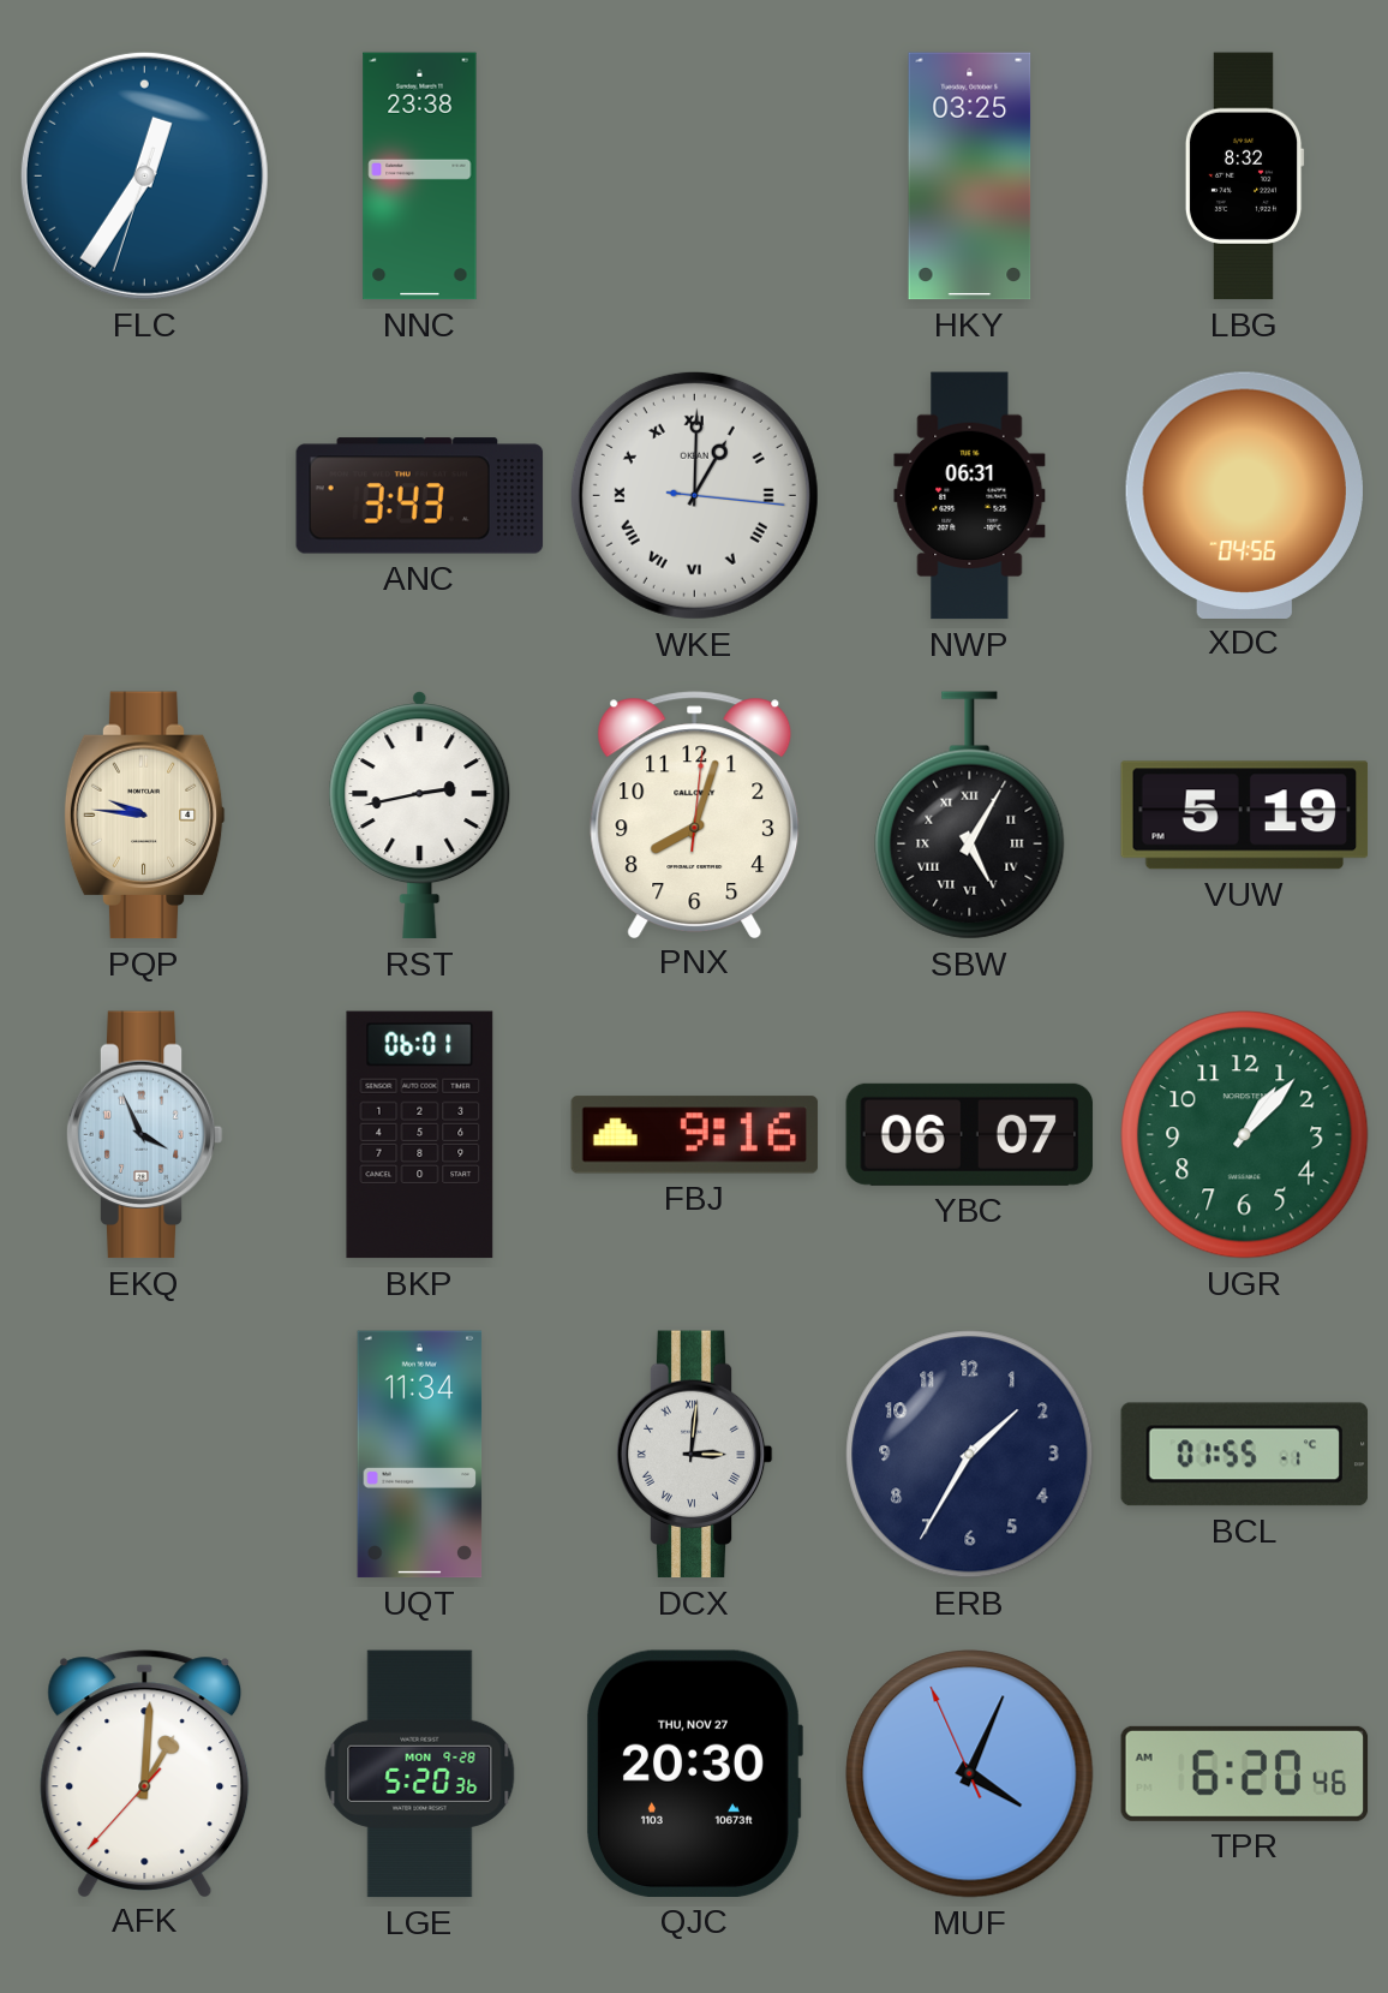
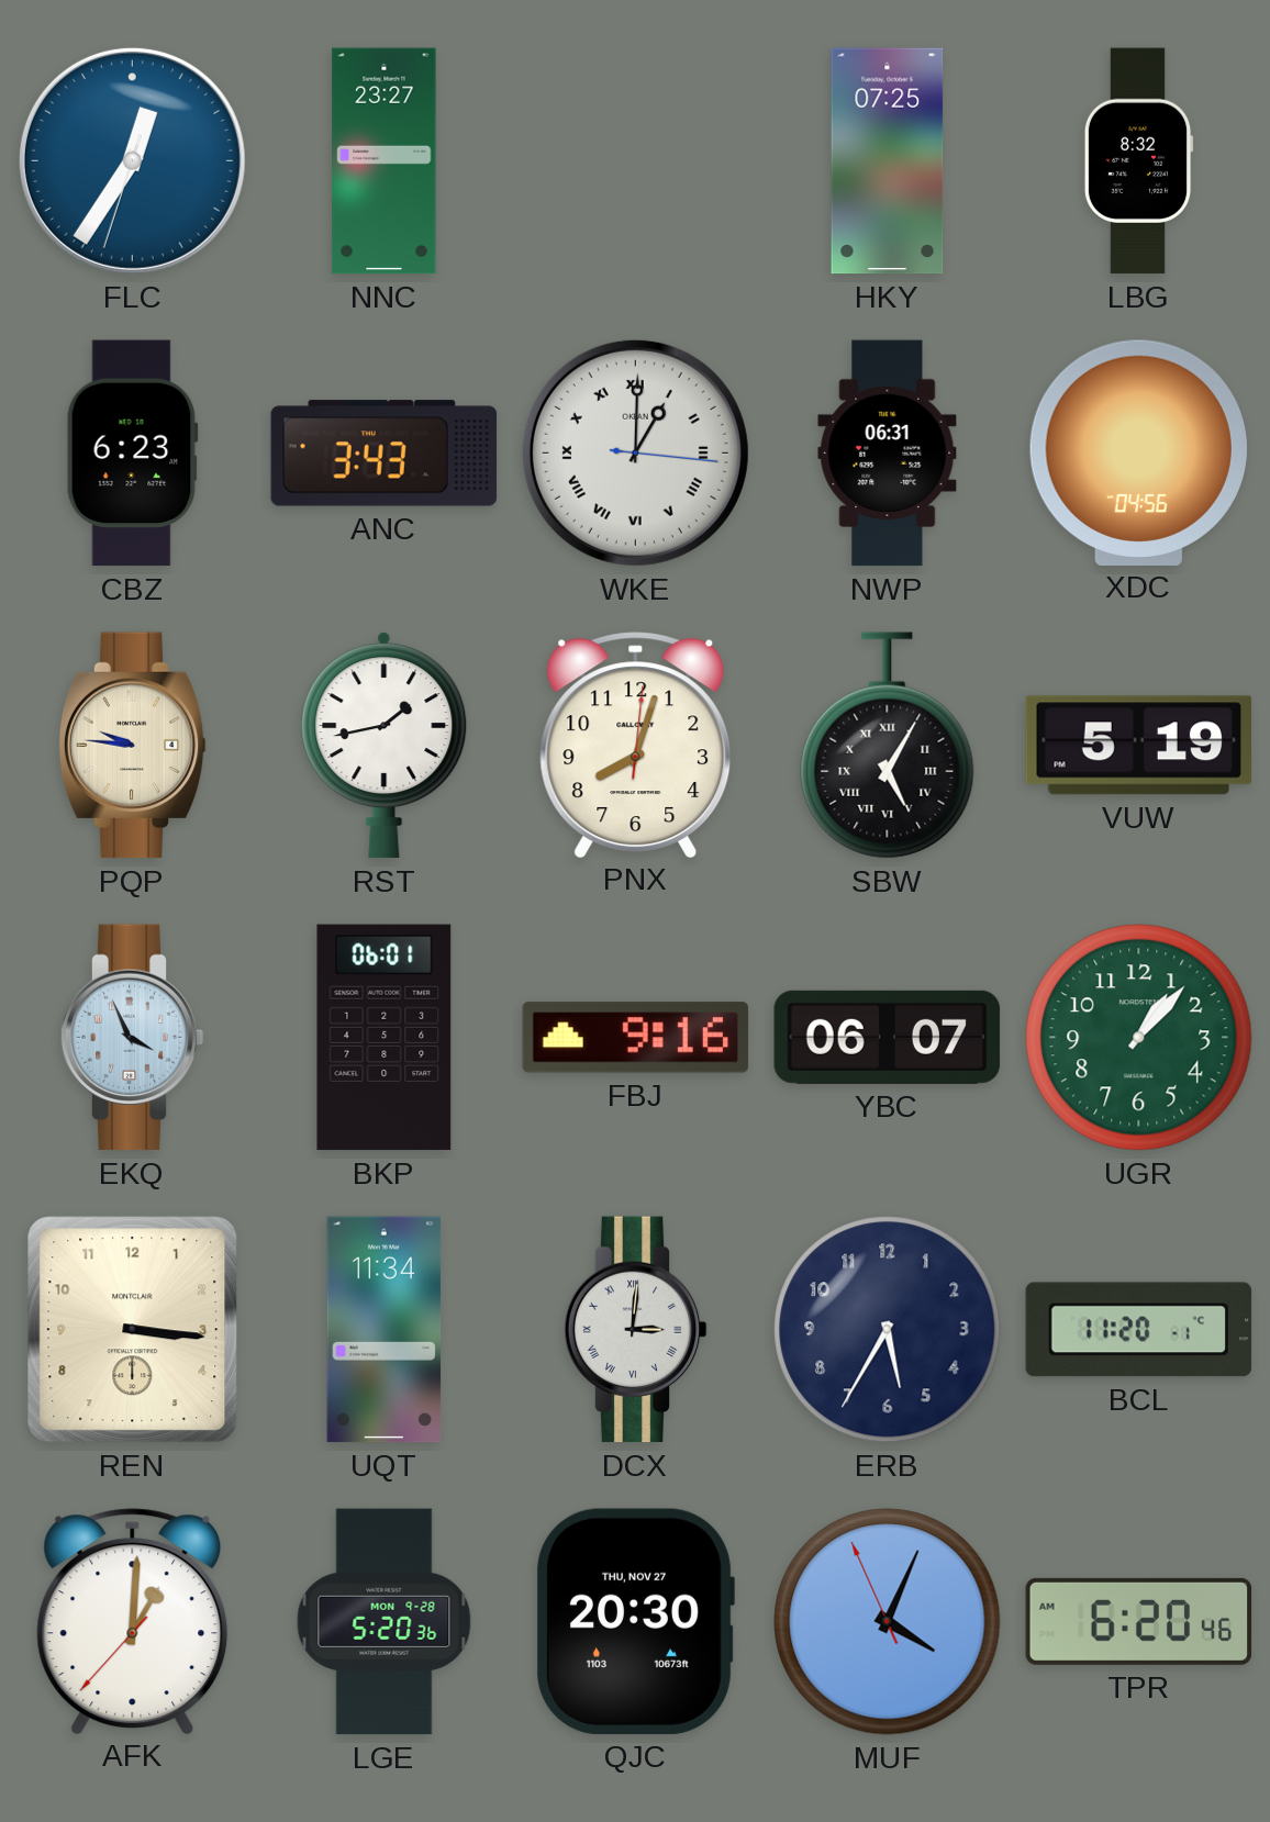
NNC: 23:38 -> 23:27 (385, 161)
HKY: 03:25 -> 07:25 (888, 161)
CBZ: none -> 6:23 (132, 454)
RST: 2:43 -> 1:43 (385, 746)
REN: none -> 3:16 (133, 1330)
ERB: 1:35 -> 5:35 (888, 1330)
BCL: 01:55 -> 11:20 (1139, 1330)
